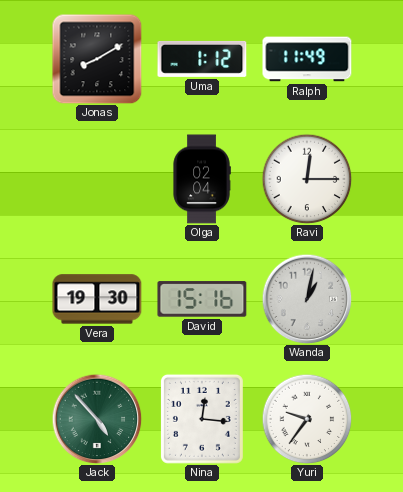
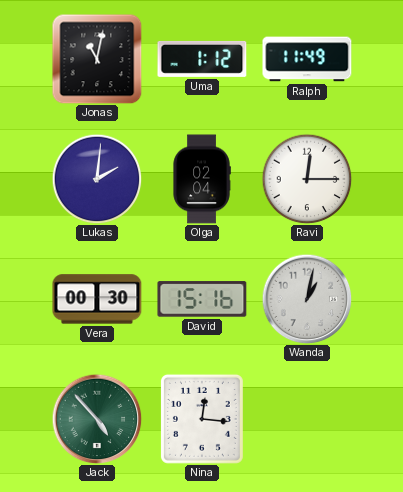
Jonas: 8:10 -> 11:02 (97, 59)
Lukas: none -> 2:01 (97, 179)
Vera: 19:30 -> 00:30 (97, 299)
Yuri: 9:36 -> none (307, 419)
